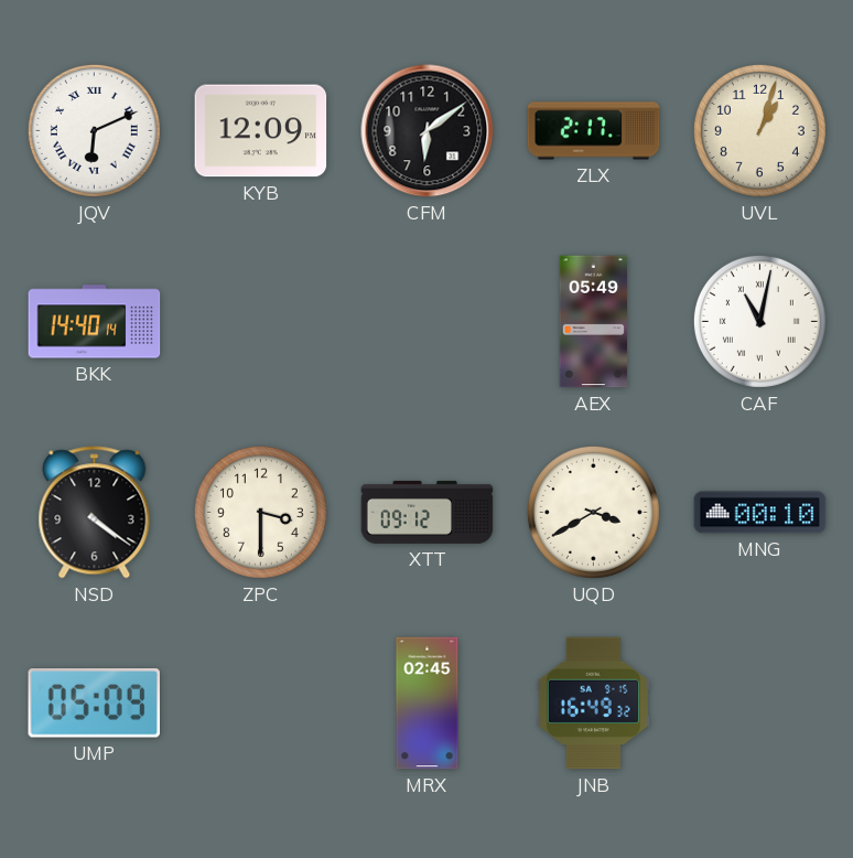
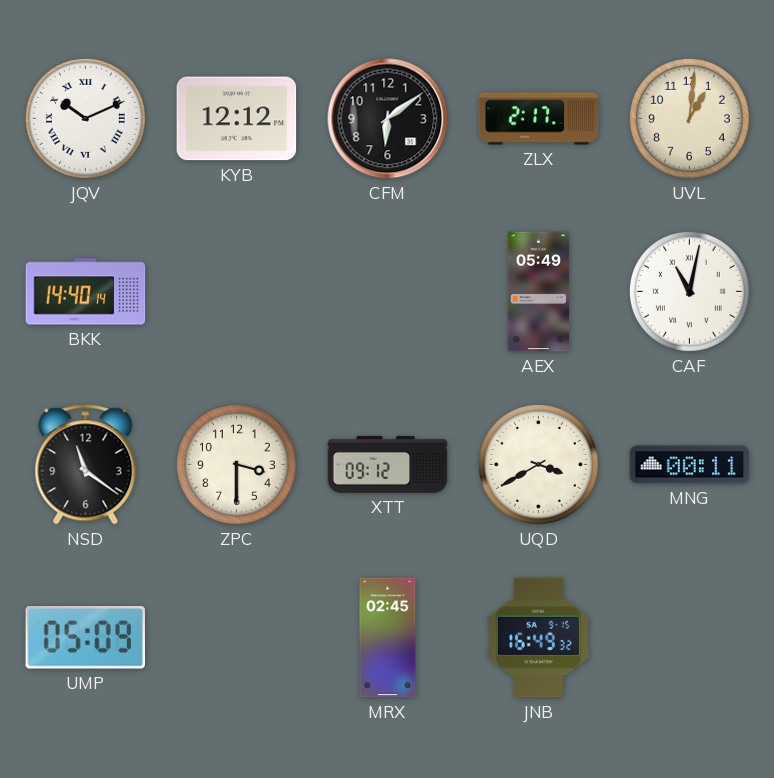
JQV: 6:11 -> 10:11 (85, 118)
KYB: 12:09 -> 12:12 (237, 119)
UVL: 1:03 -> 1:01 (689, 118)
NSD: 4:21 -> 11:21 (86, 465)
MNG: 00:10 -> 00:11 (690, 465)
